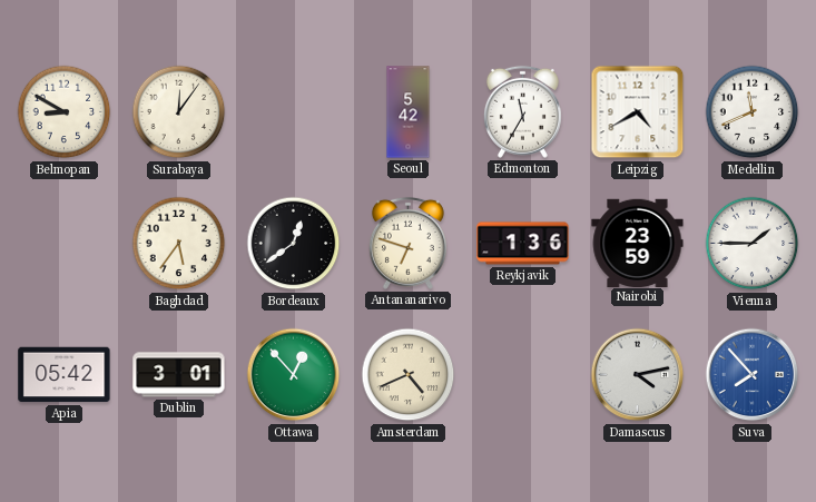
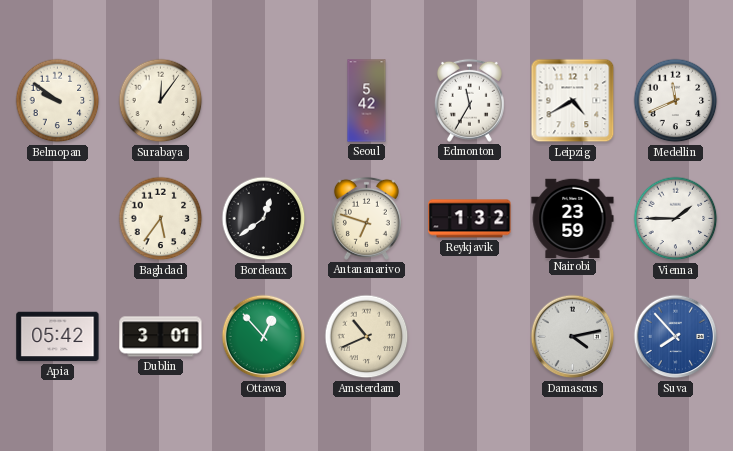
Belmopan: 8:50 -> 9:51 (58, 101)
Reykjavik: 1:36 -> 1:32 (470, 219)
Amsterdam: 4:41 -> 10:41 (367, 337)
